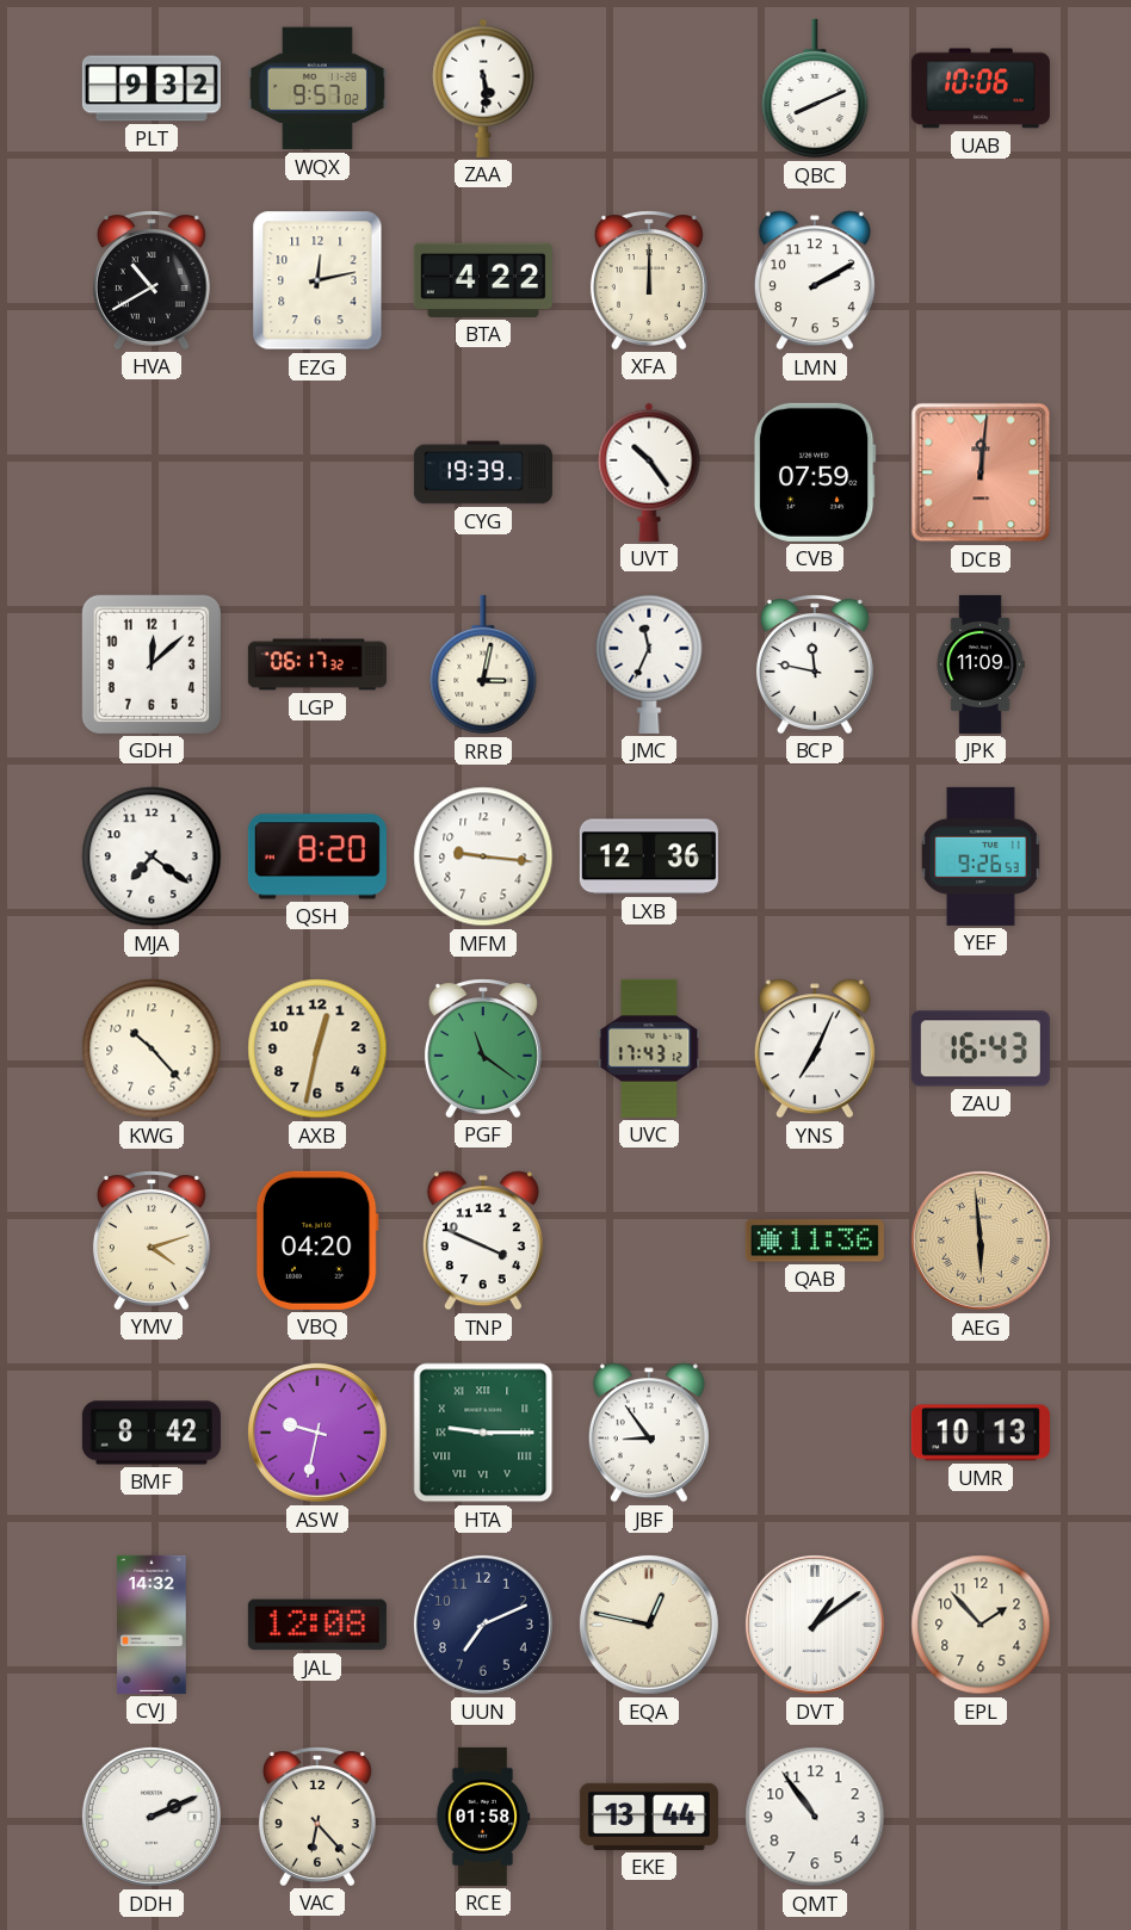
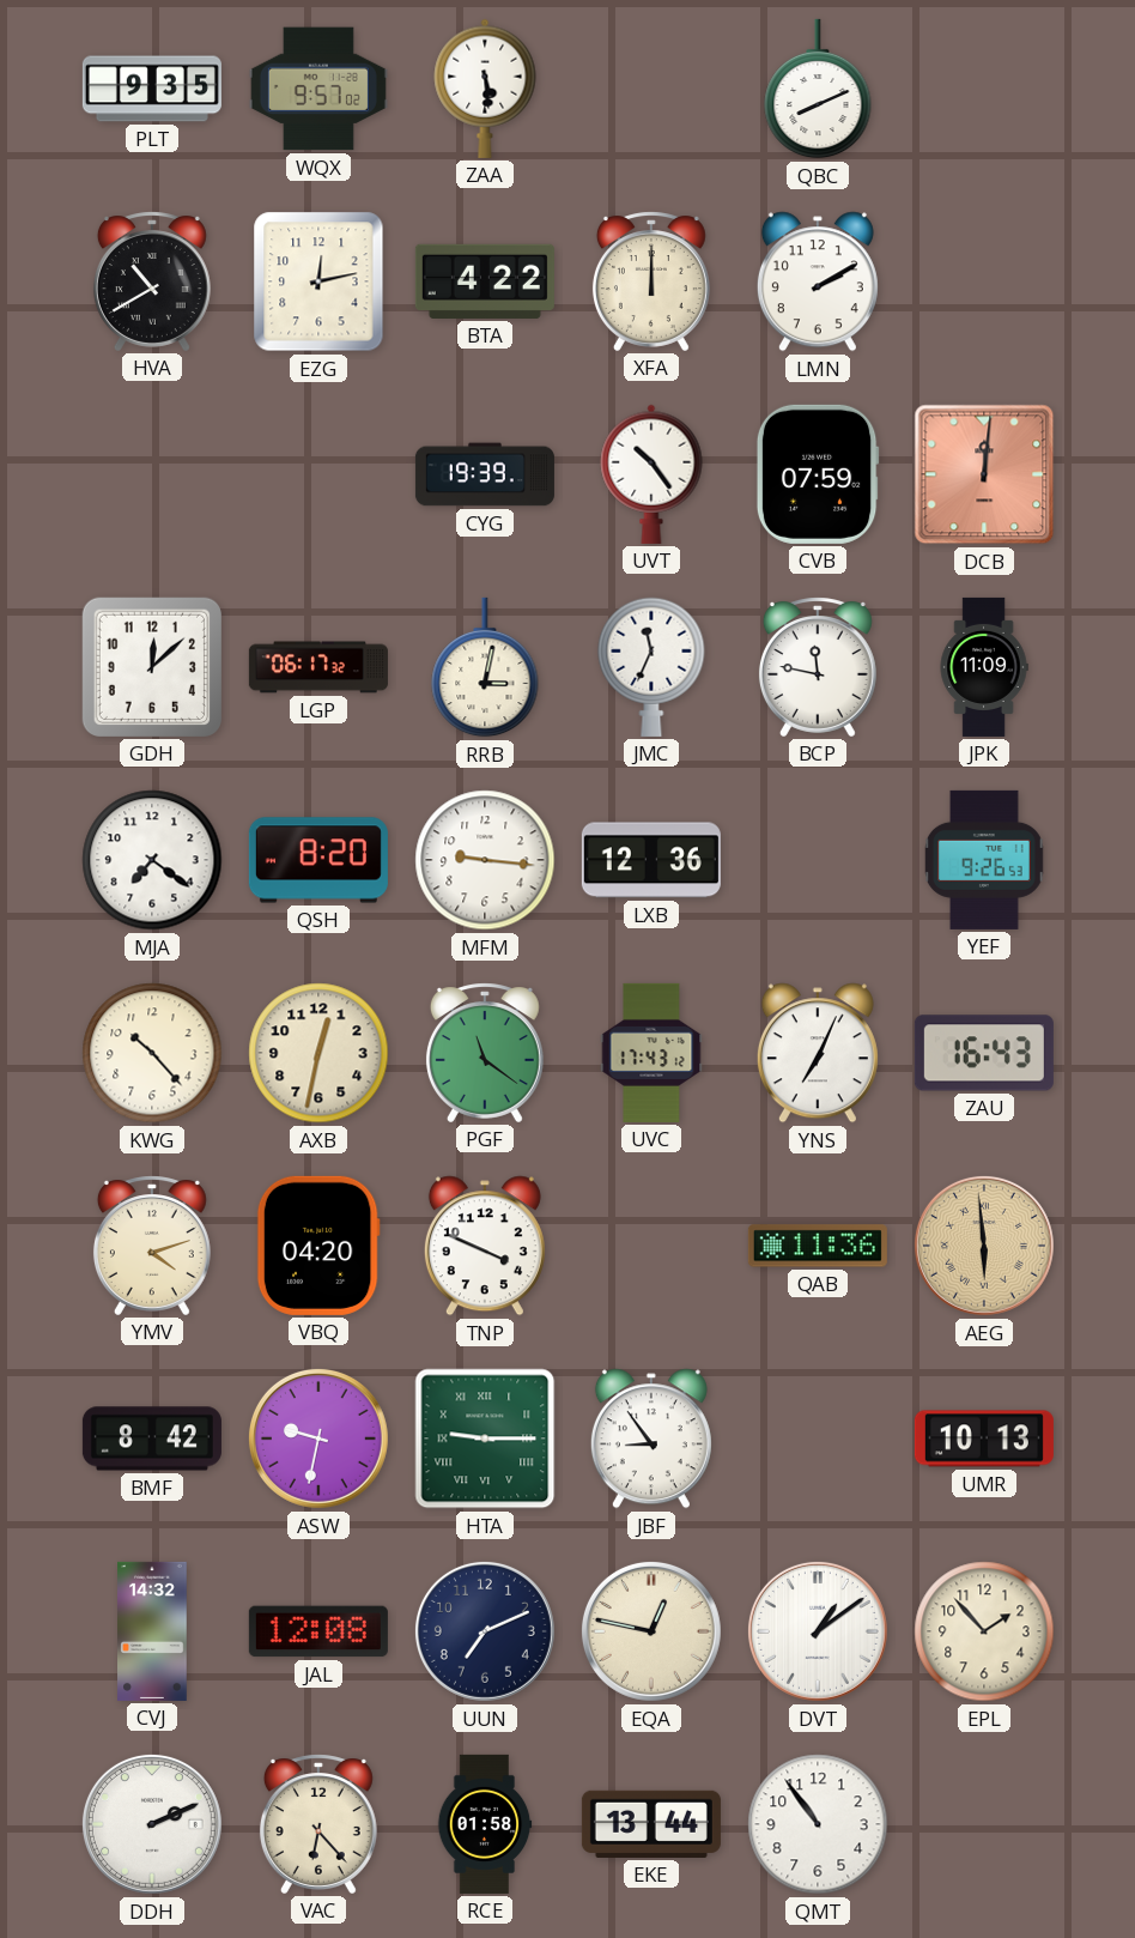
PLT: 9:32 -> 9:35 (152, 89)
UAB: 10:06 -> none (981, 88)
